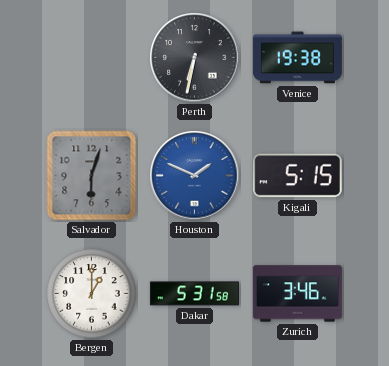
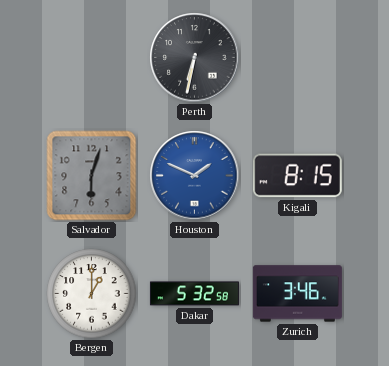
Venice: 19:38 -> none (297, 58)
Kigali: 5:15 -> 8:15 (297, 176)
Dakar: 5:31 -> 5:32 (194, 294)
